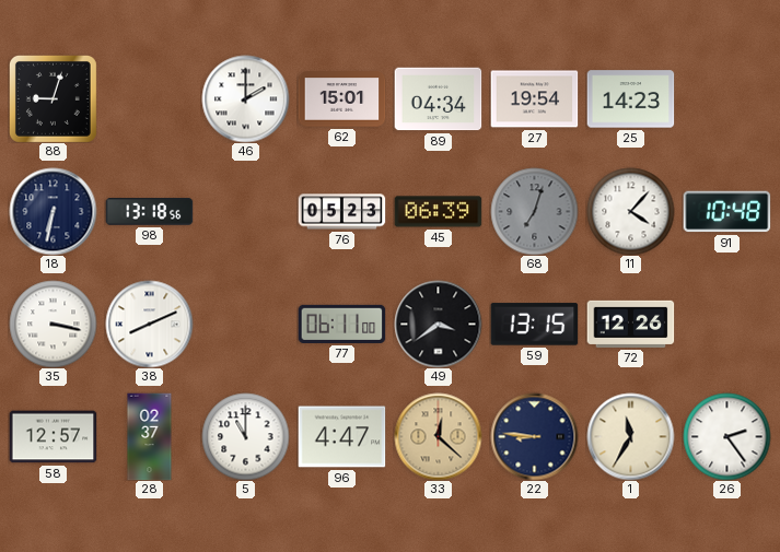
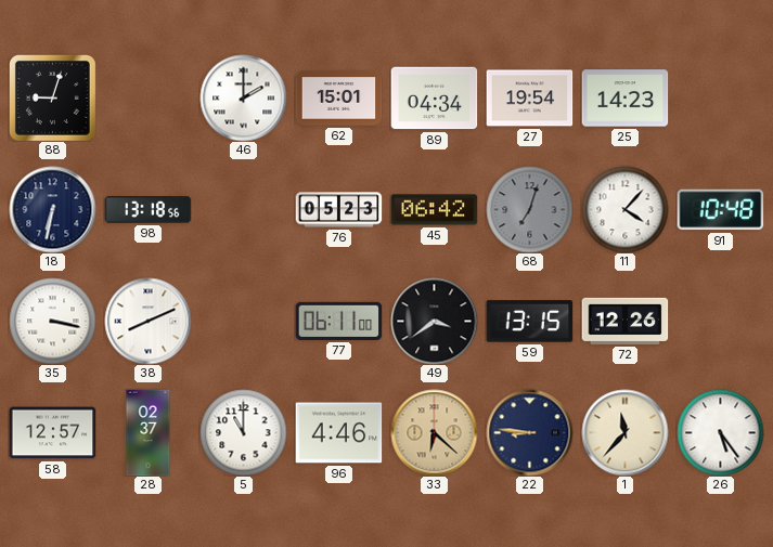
45: 06:39 -> 06:42 (434, 210)
96: 4:47 -> 4:46 (338, 433)
33: 12:22 -> 6:22 (434, 432)
1: 11:35 -> 11:37 (624, 432)
26: 2:24 -> 5:24 (720, 432)
